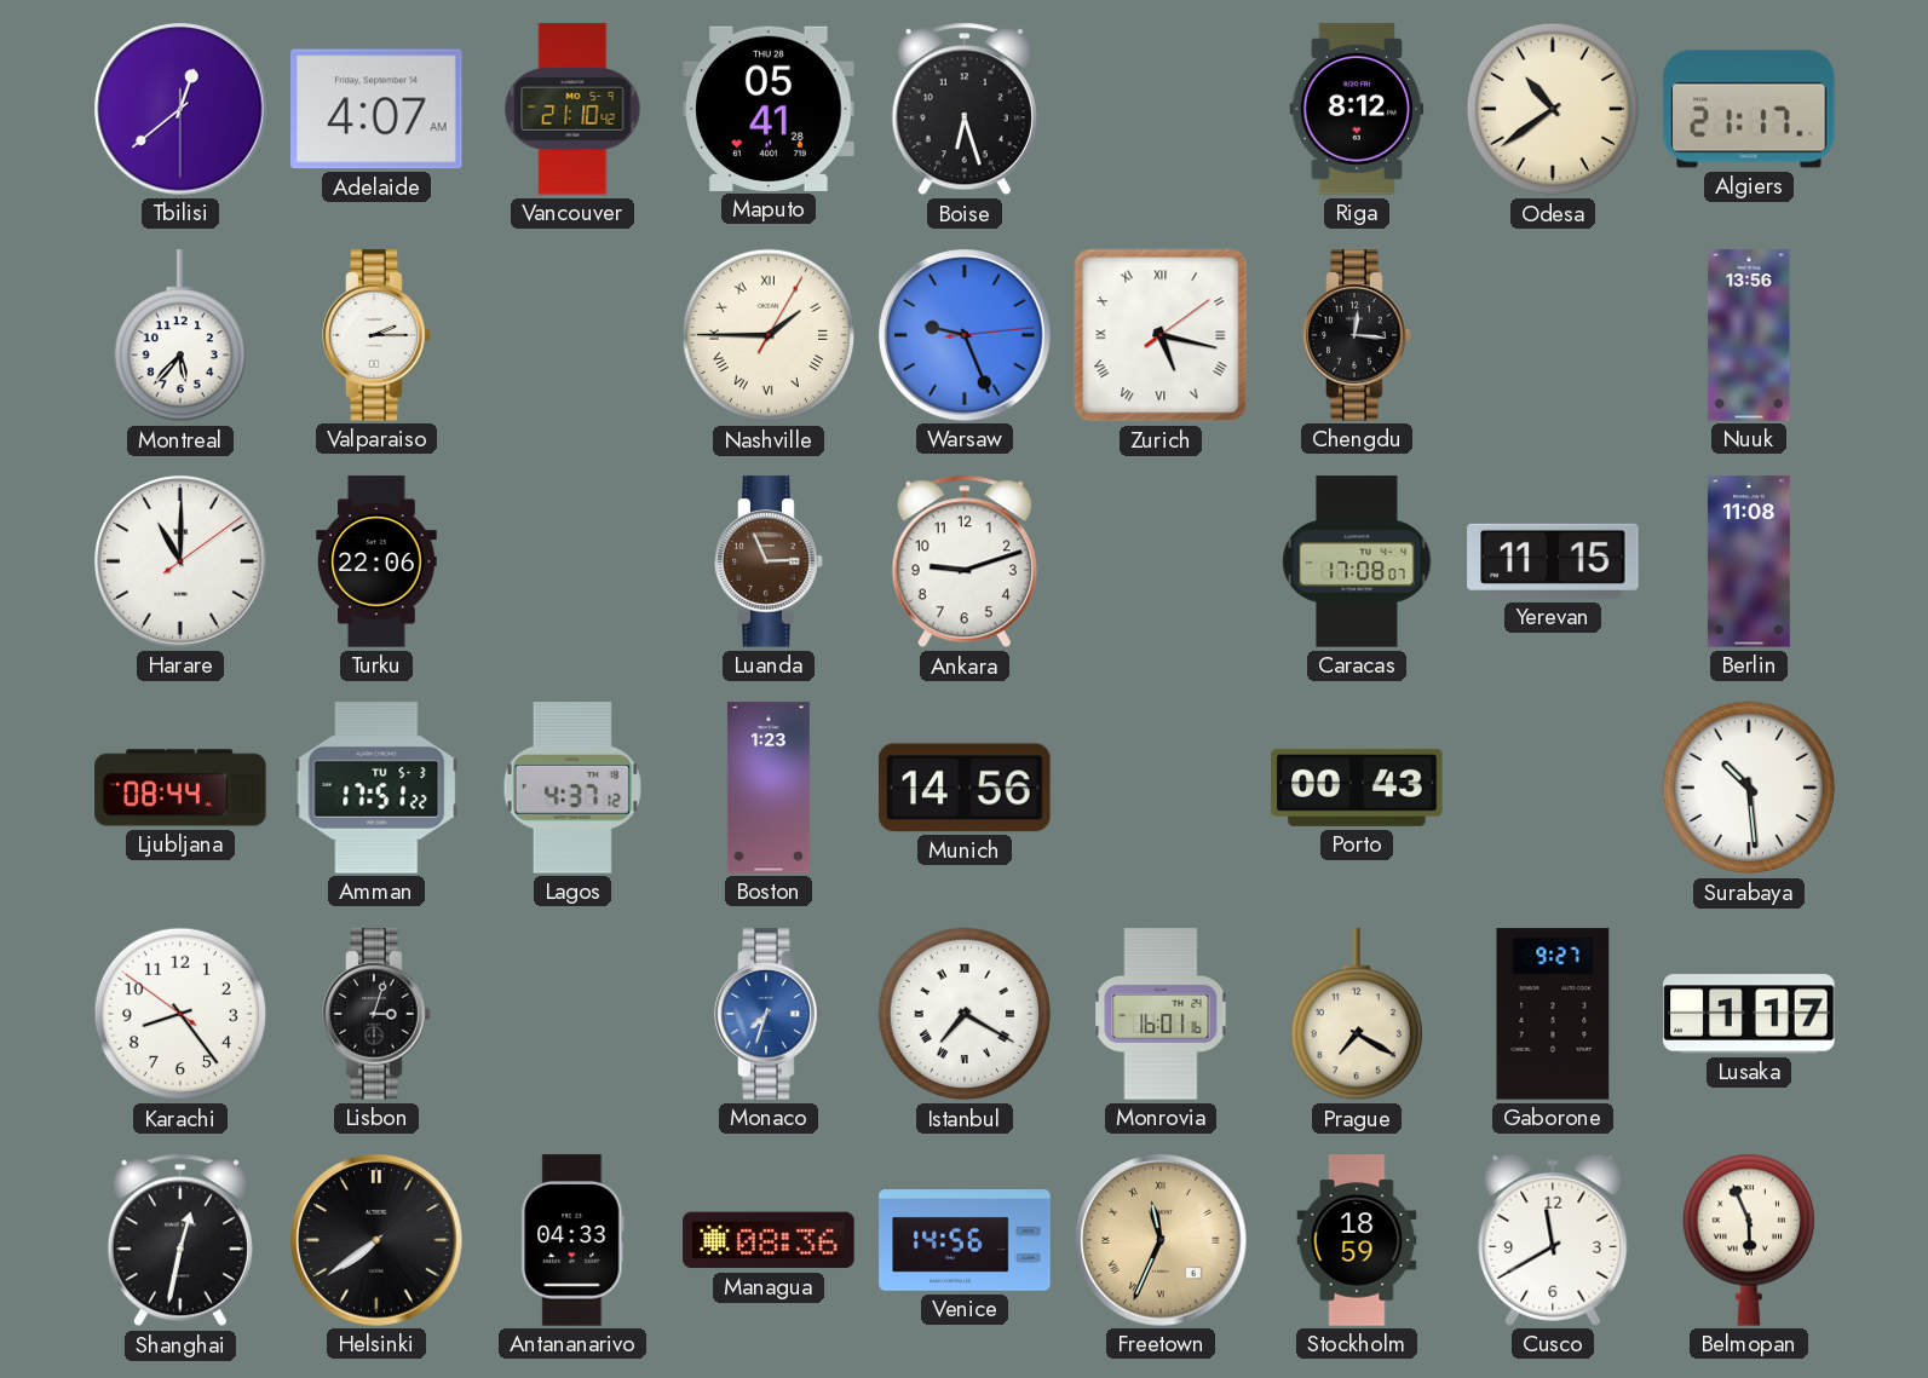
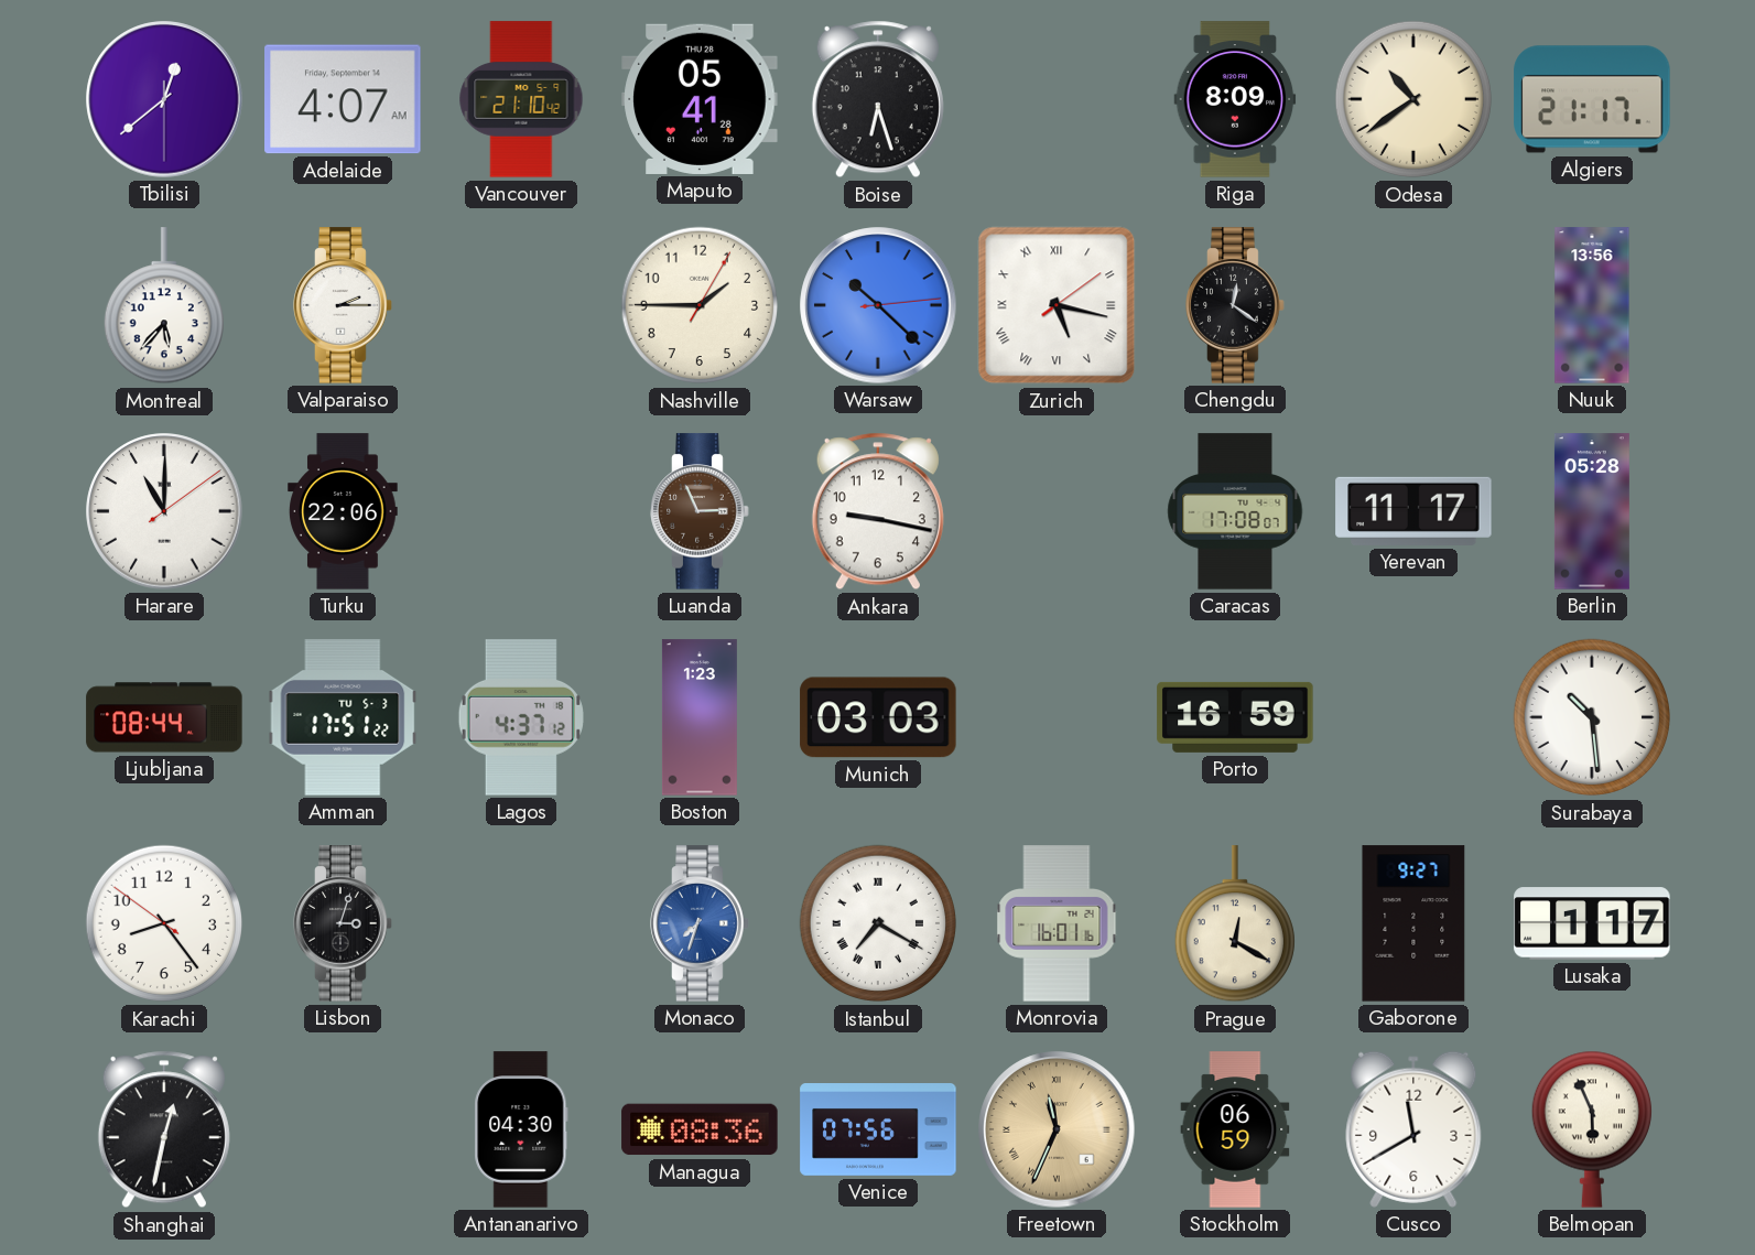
Riga: 8:12 -> 8:09 (1235, 99)
Nashville numerals: Roman -> Arabic (700, 305)
Warsaw: 9:26 -> 10:22 (878, 305)
Chengdu: 12:16 -> 12:21 (1235, 305)
Ankara: 9:12 -> 9:17 (878, 511)
Yerevan: 11:15 -> 11:17 (1413, 511)
Berlin: 11:08 -> 05:28 (1592, 511)
Munich: 14:56 -> 03:03 (878, 717)
Porto: 00:43 -> 16:59 (1235, 717)
Prague: 7:20 -> 12:20 (1235, 924)
Helsinki: 7:39 -> none (376, 1240)
Antananarivo: 04:33 -> 04:30 (521, 1129)
Venice: 14:56 -> 07:56 (878, 1130)
Stockholm: 18:59 -> 06:59 (1235, 1129)
